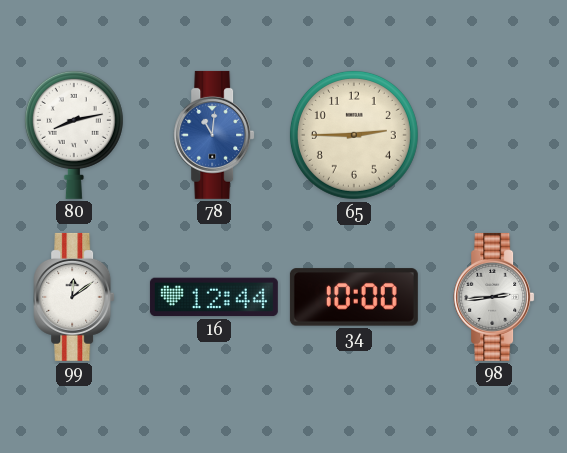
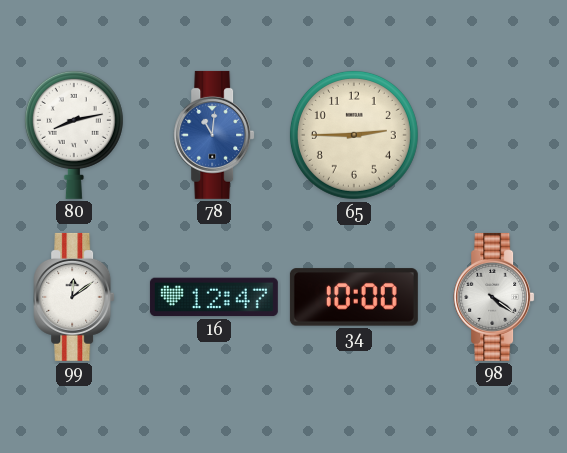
16: 12:44 -> 12:47 (214, 297)
98: 2:44 -> 4:21 (494, 297)
